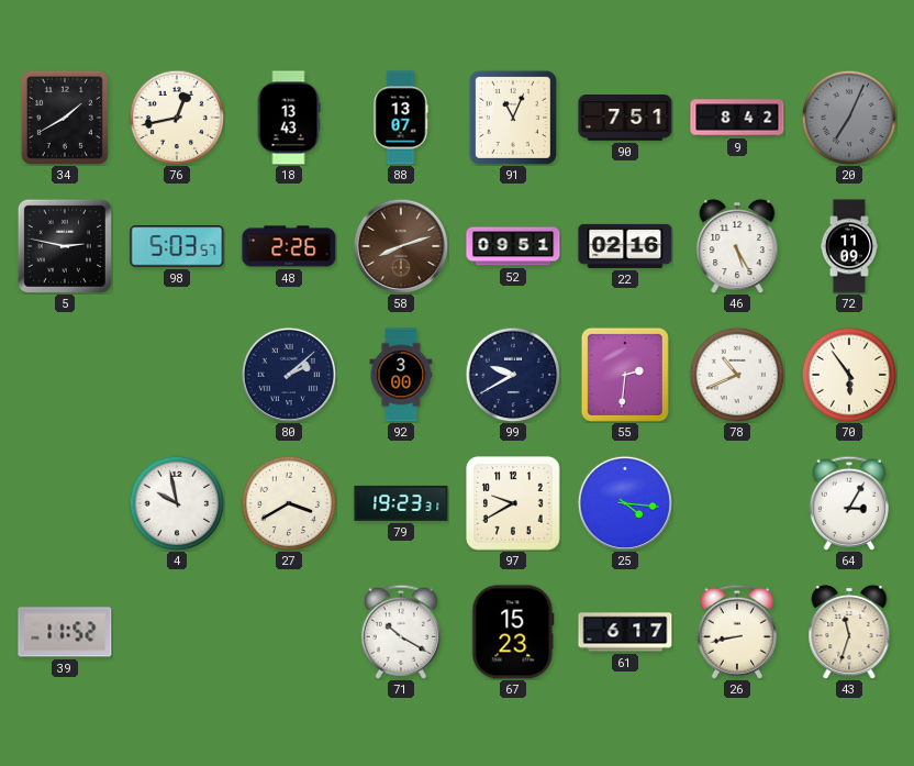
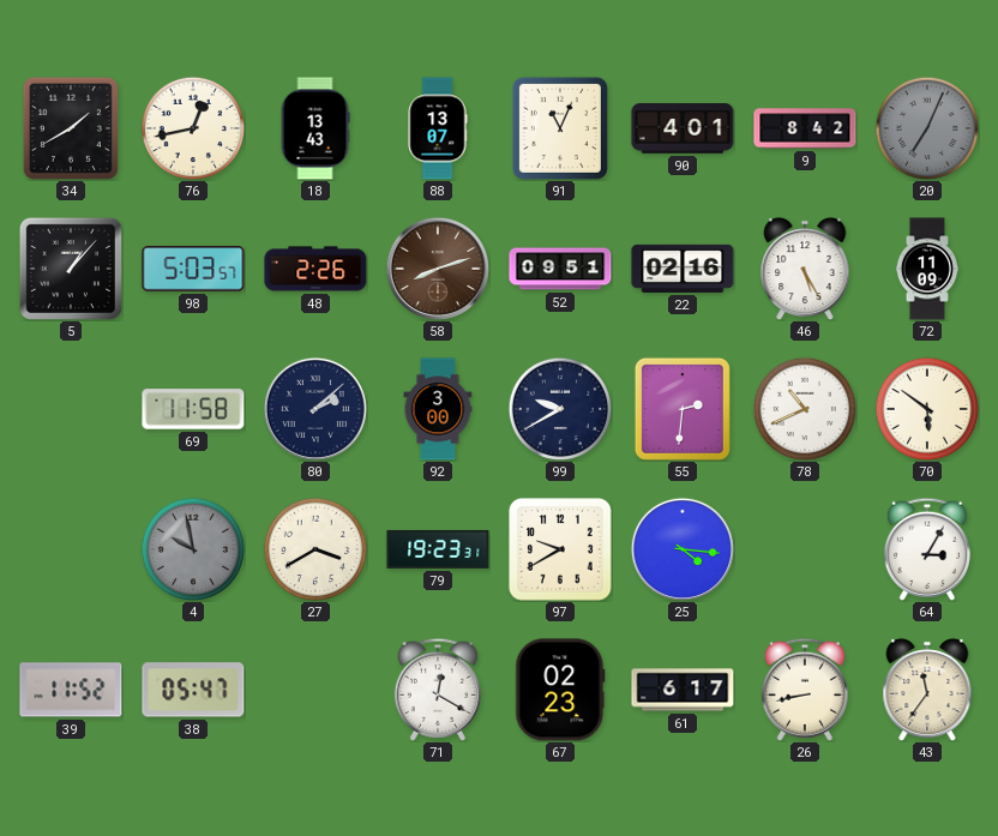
90: 7:51 -> 4:01 (683, 130)
5: 2:47 -> 1:07 (71, 269)
69: none -> 11:58 (193, 409)
70: 5:54 -> 5:51 (927, 409)
4 dial: white -> grey (193, 549)
38: none -> 05:47 (193, 690)
71: 10:20 -> 12:20 (438, 690)
67: 15:23 -> 02:23 (560, 690)
43: 11:33 -> 11:36 (927, 690)
